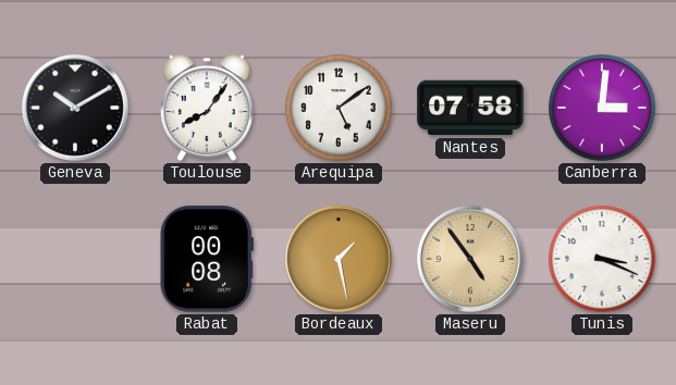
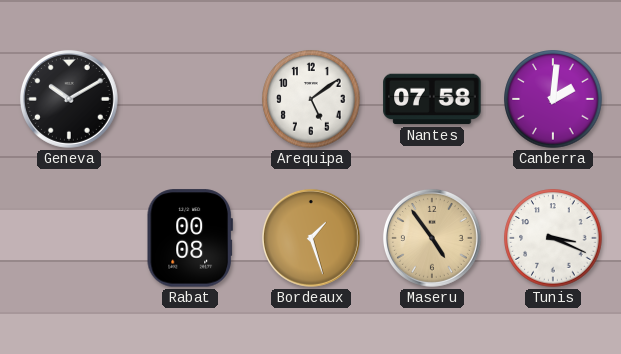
Toulouse: 8:06 -> none (207, 108)
Canberra: 3:01 -> 2:01 (553, 99)
Bordeaux: 1:28 -> 1:27 (311, 238)
